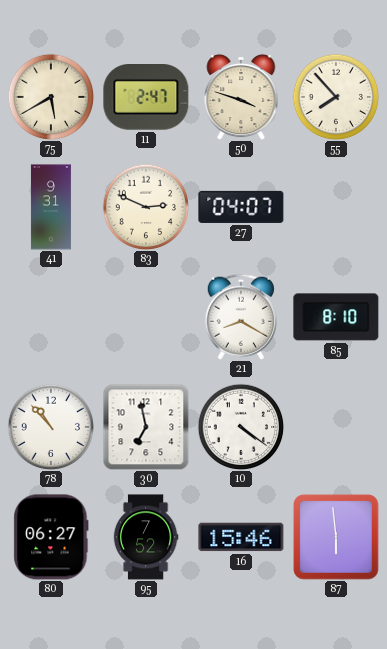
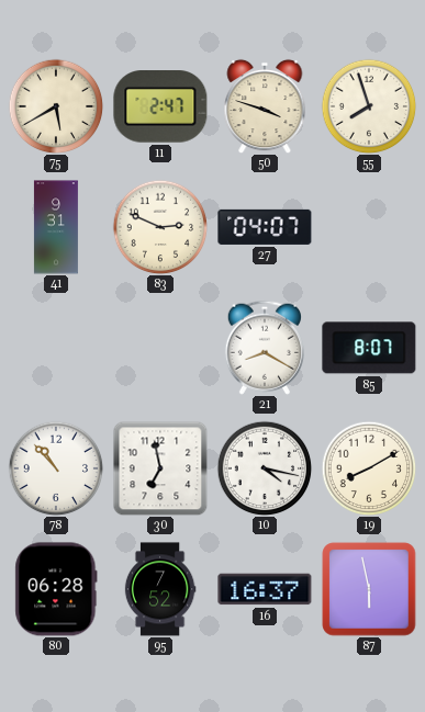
55: 7:53 -> 7:57 (369, 106)
85: 8:10 -> 8:07 (369, 348)
10: 4:21 -> 4:17 (265, 468)
19: none -> 8:10 (369, 468)
80: 06:27 -> 06:28 (56, 589)
16: 15:46 -> 16:37 (265, 589)
87: 5:59 -> 5:58 (369, 589)
